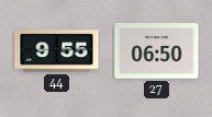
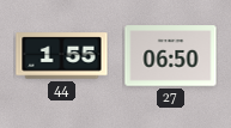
44: 9:55 -> 1:55 (62, 56)
